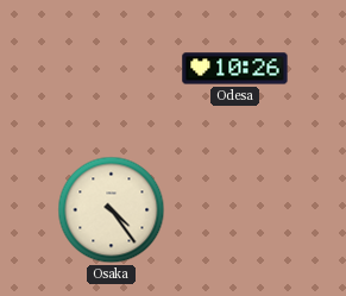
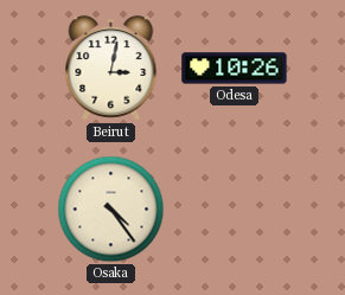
Beirut: none -> 3:02 (111, 68)
